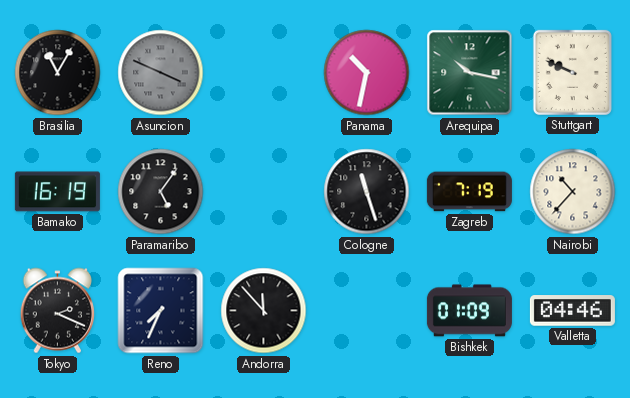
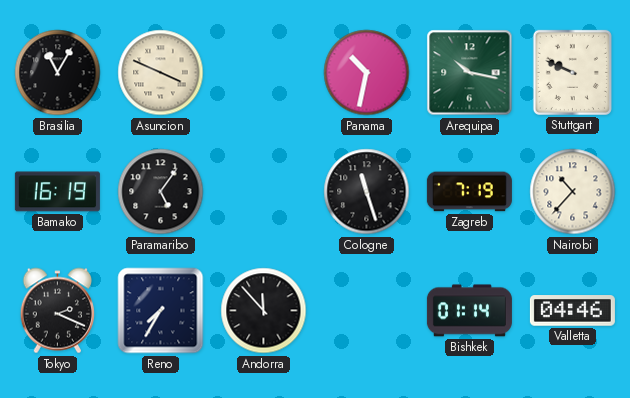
Asuncion dial: grey -> cream (161, 73)
Reno: 7:34 -> 7:35 (161, 311)
Bishkek: 01:09 -> 01:14 (469, 311)
